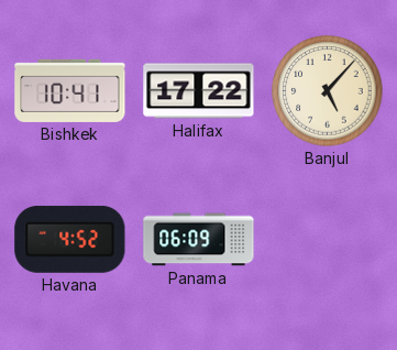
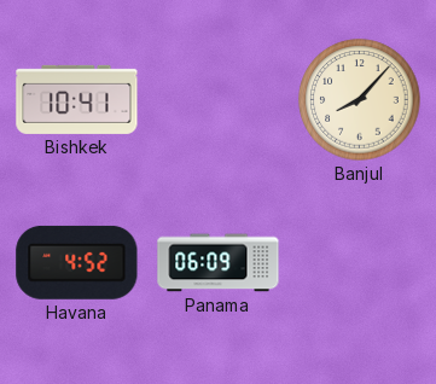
Halifax: 17:22 -> none (199, 91)
Banjul: 5:07 -> 8:07 (360, 100)
